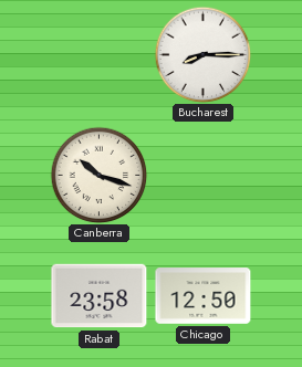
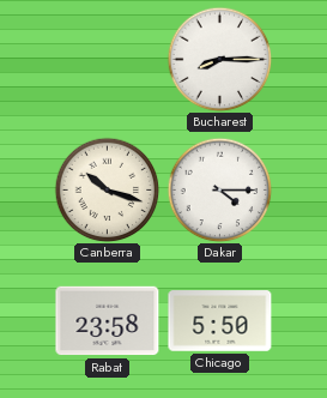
Dakar: none -> 4:15 (219, 189)
Chicago: 12:50 -> 5:50 (220, 321)
